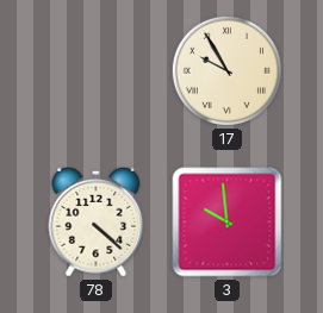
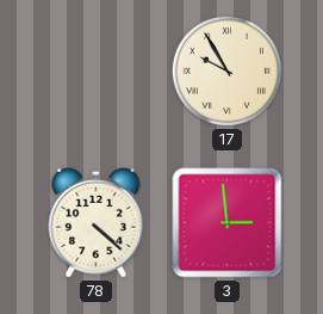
3: 9:59 -> 2:59 (228, 223)
